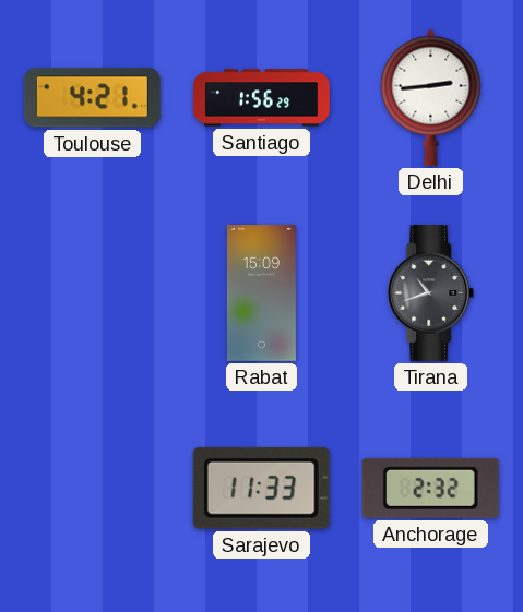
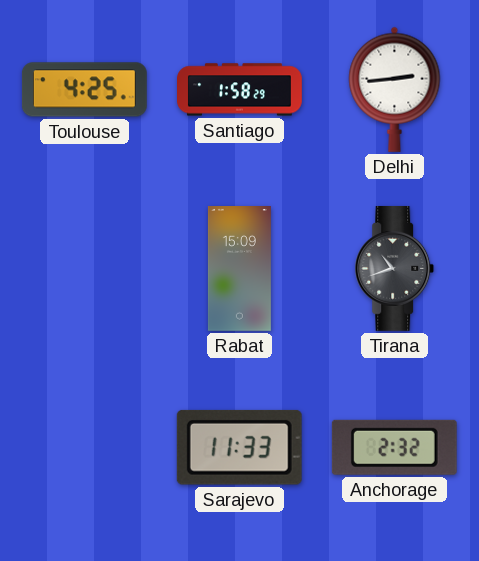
Toulouse: 4:21 -> 4:25 (84, 90)
Santiago: 1:56 -> 1:58 (240, 90)
